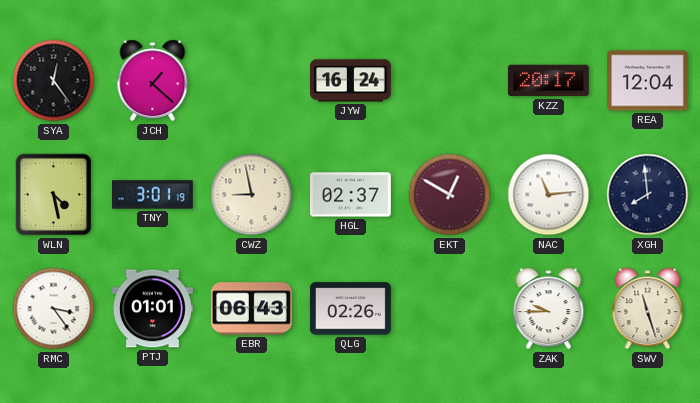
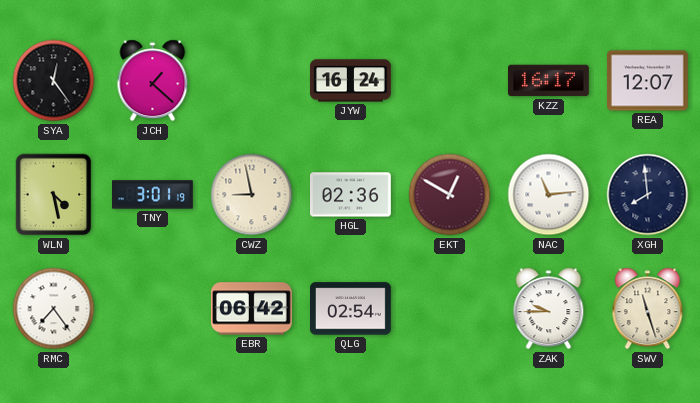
KZZ: 20:17 -> 16:17 (548, 81)
REA: 12:04 -> 12:07 (648, 81)
HGL: 02:37 -> 02:36 (351, 195)
RMC: 3:24 -> 7:24 (54, 309)
PTJ: 01:01 -> none (153, 309)
EBR: 06:43 -> 06:42 (251, 309)
QLG: 02:26 -> 02:54 (351, 309)
